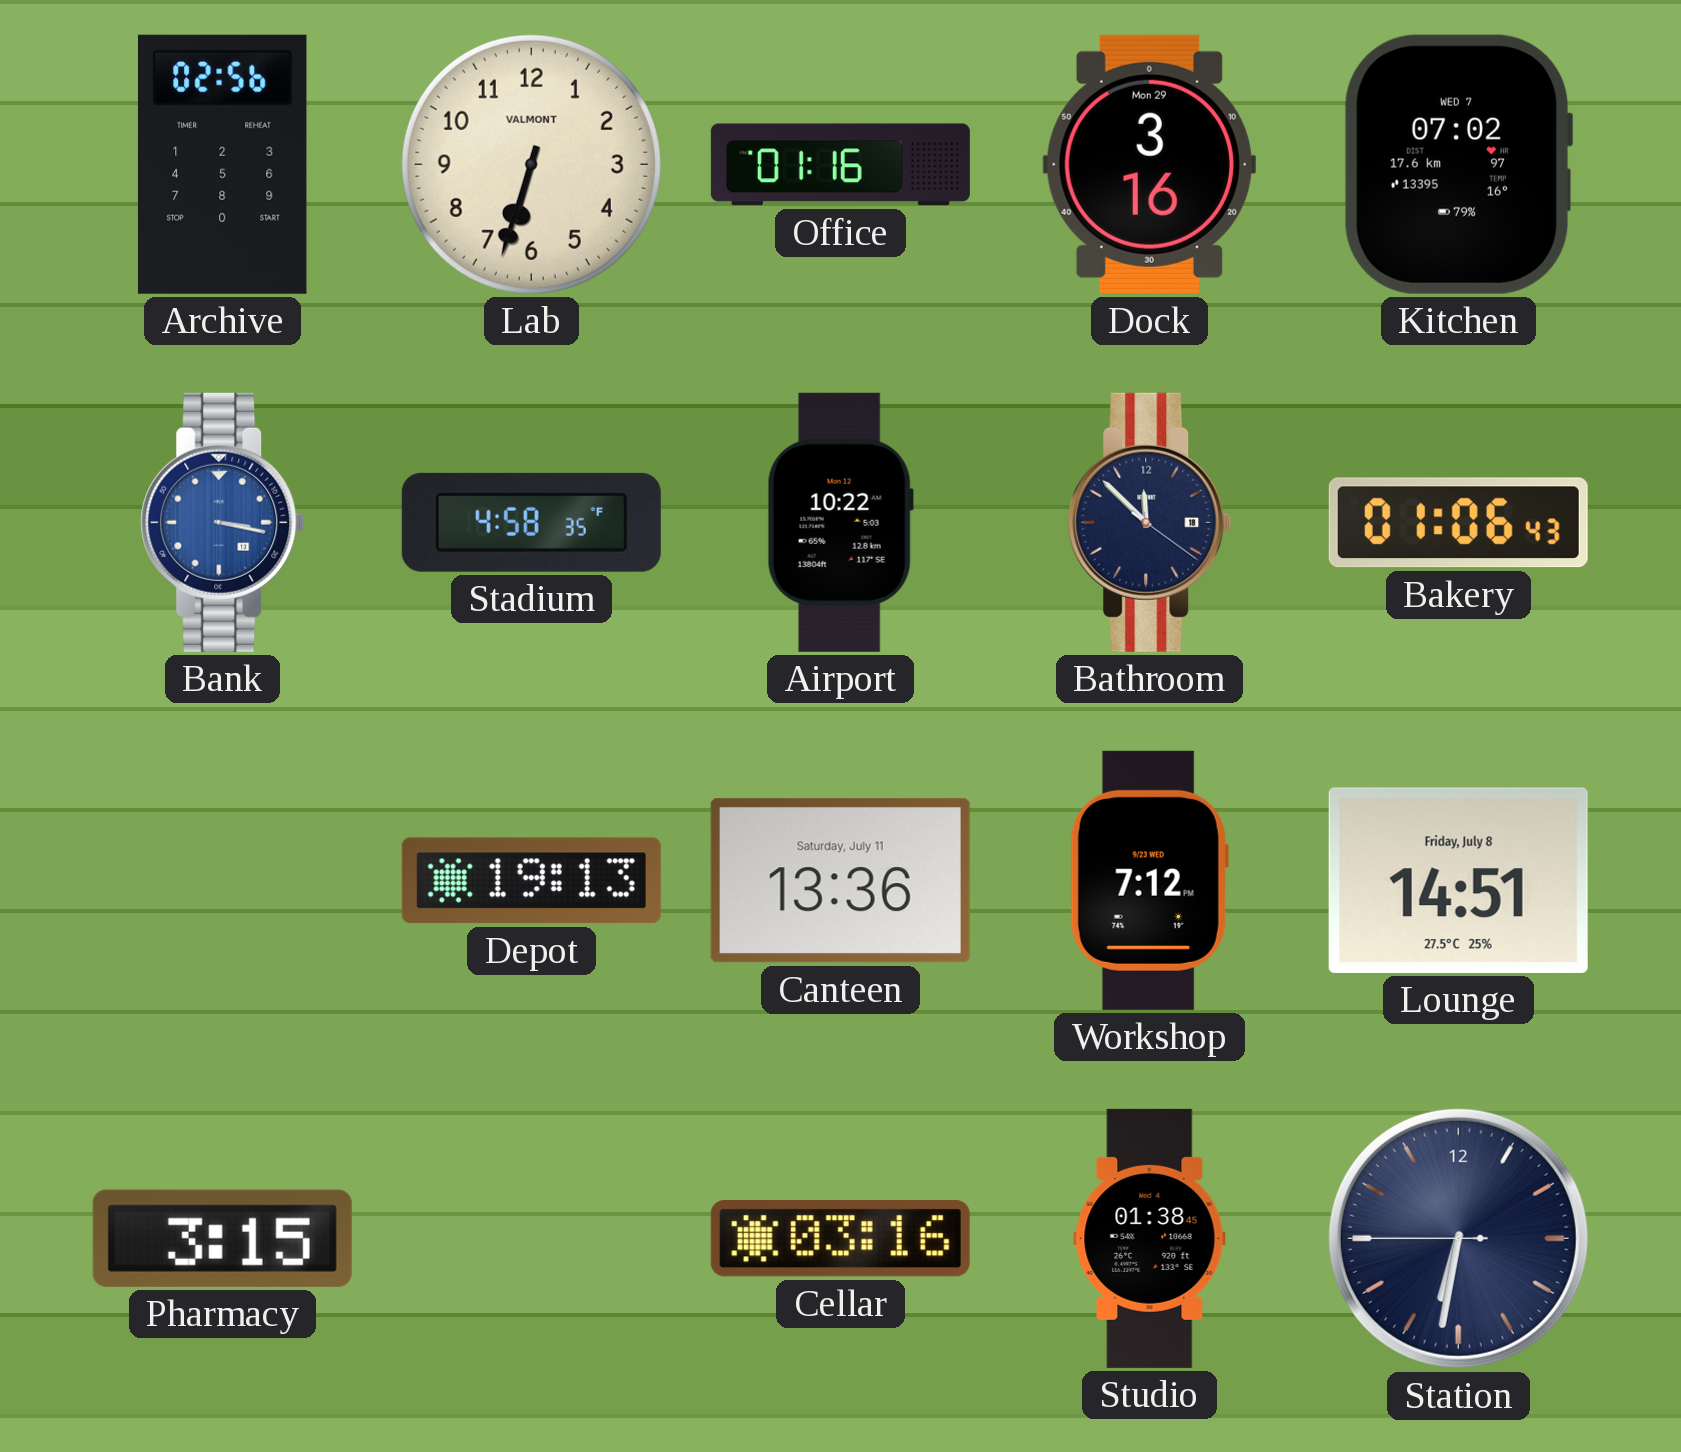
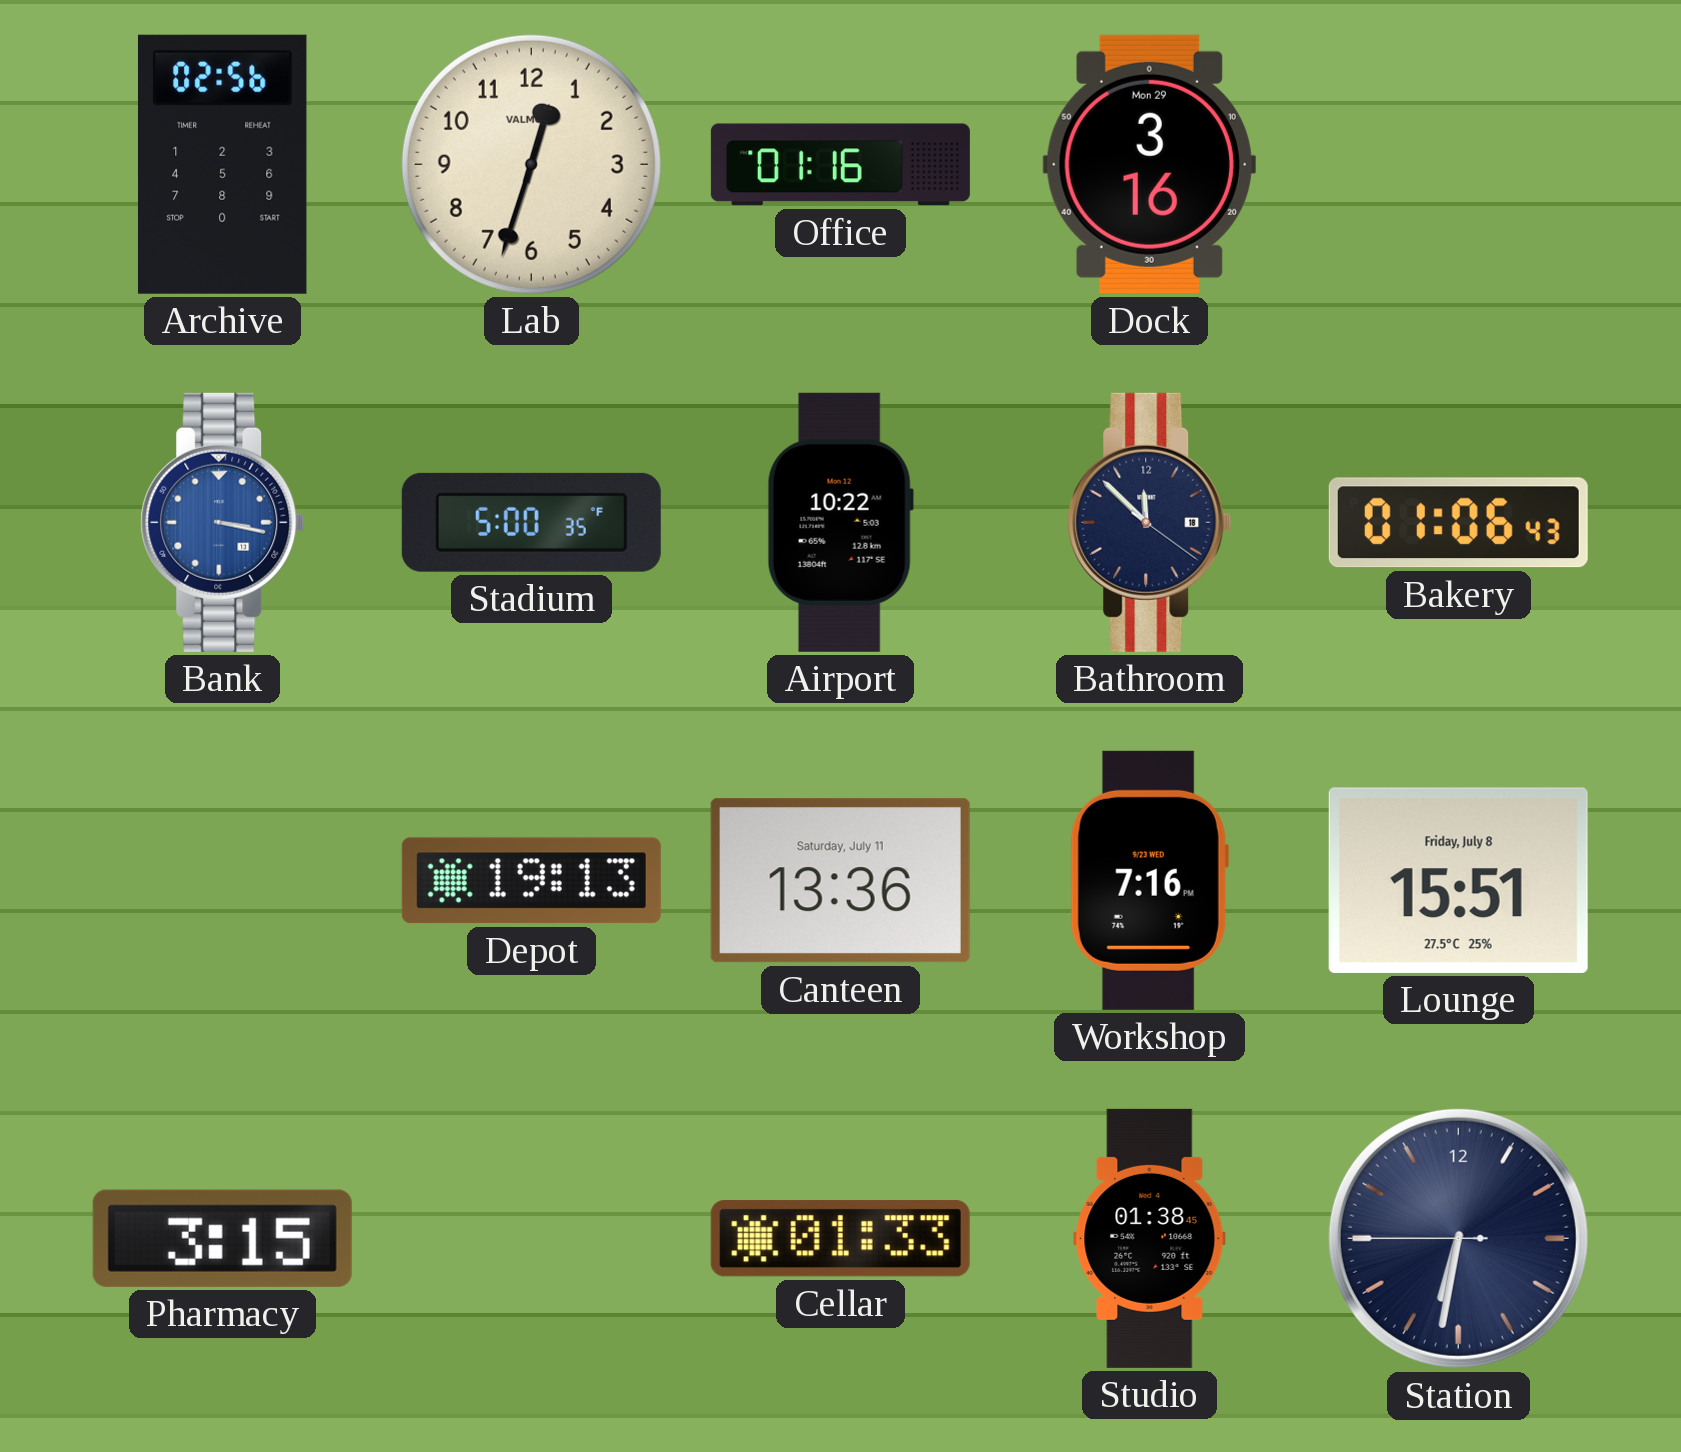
Lab: 6:33 -> 12:33 (531, 164)
Kitchen: 07:02 -> none (1458, 164)
Stadium: 4:58 -> 5:00 (531, 522)
Workshop: 7:12 -> 7:16 (1149, 880)
Lounge: 14:51 -> 15:51 (1458, 880)
Cellar: 03:16 -> 01:33 (840, 1239)
